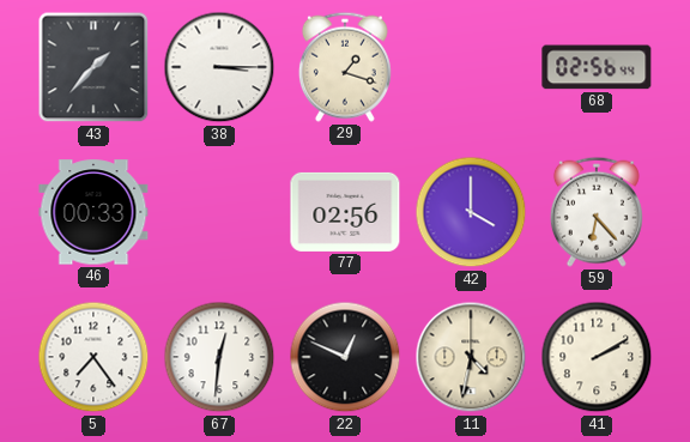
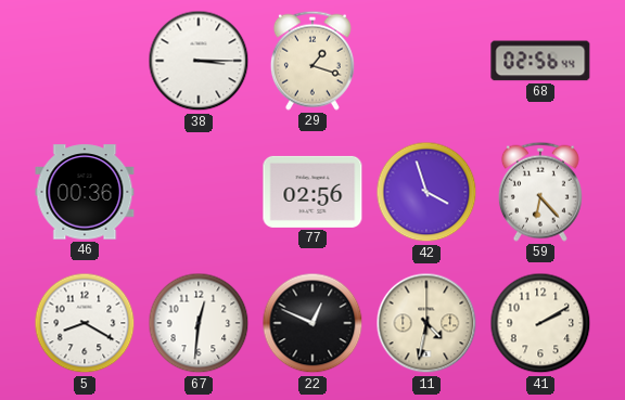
43: 1:37 -> none (93, 67)
46: 00:33 -> 00:36 (85, 192)
42: 4:00 -> 3:57 (426, 192)
5: 7:24 -> 8:20 (85, 323)
